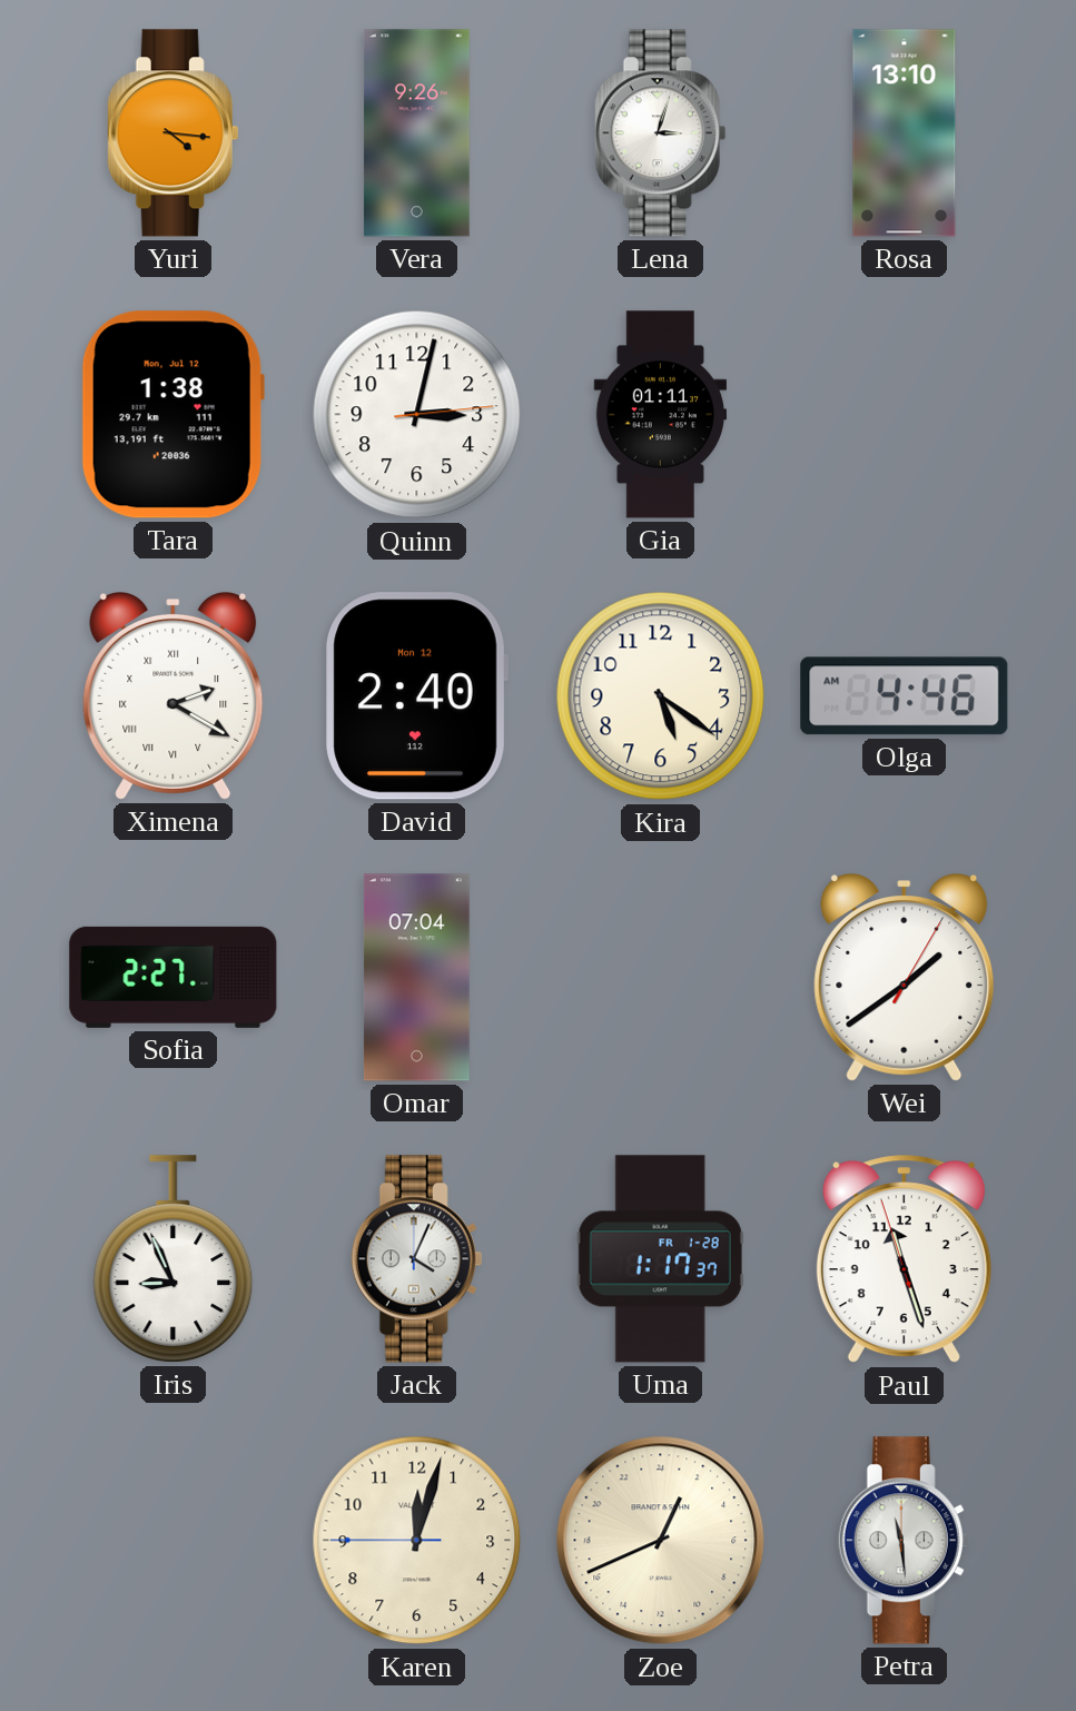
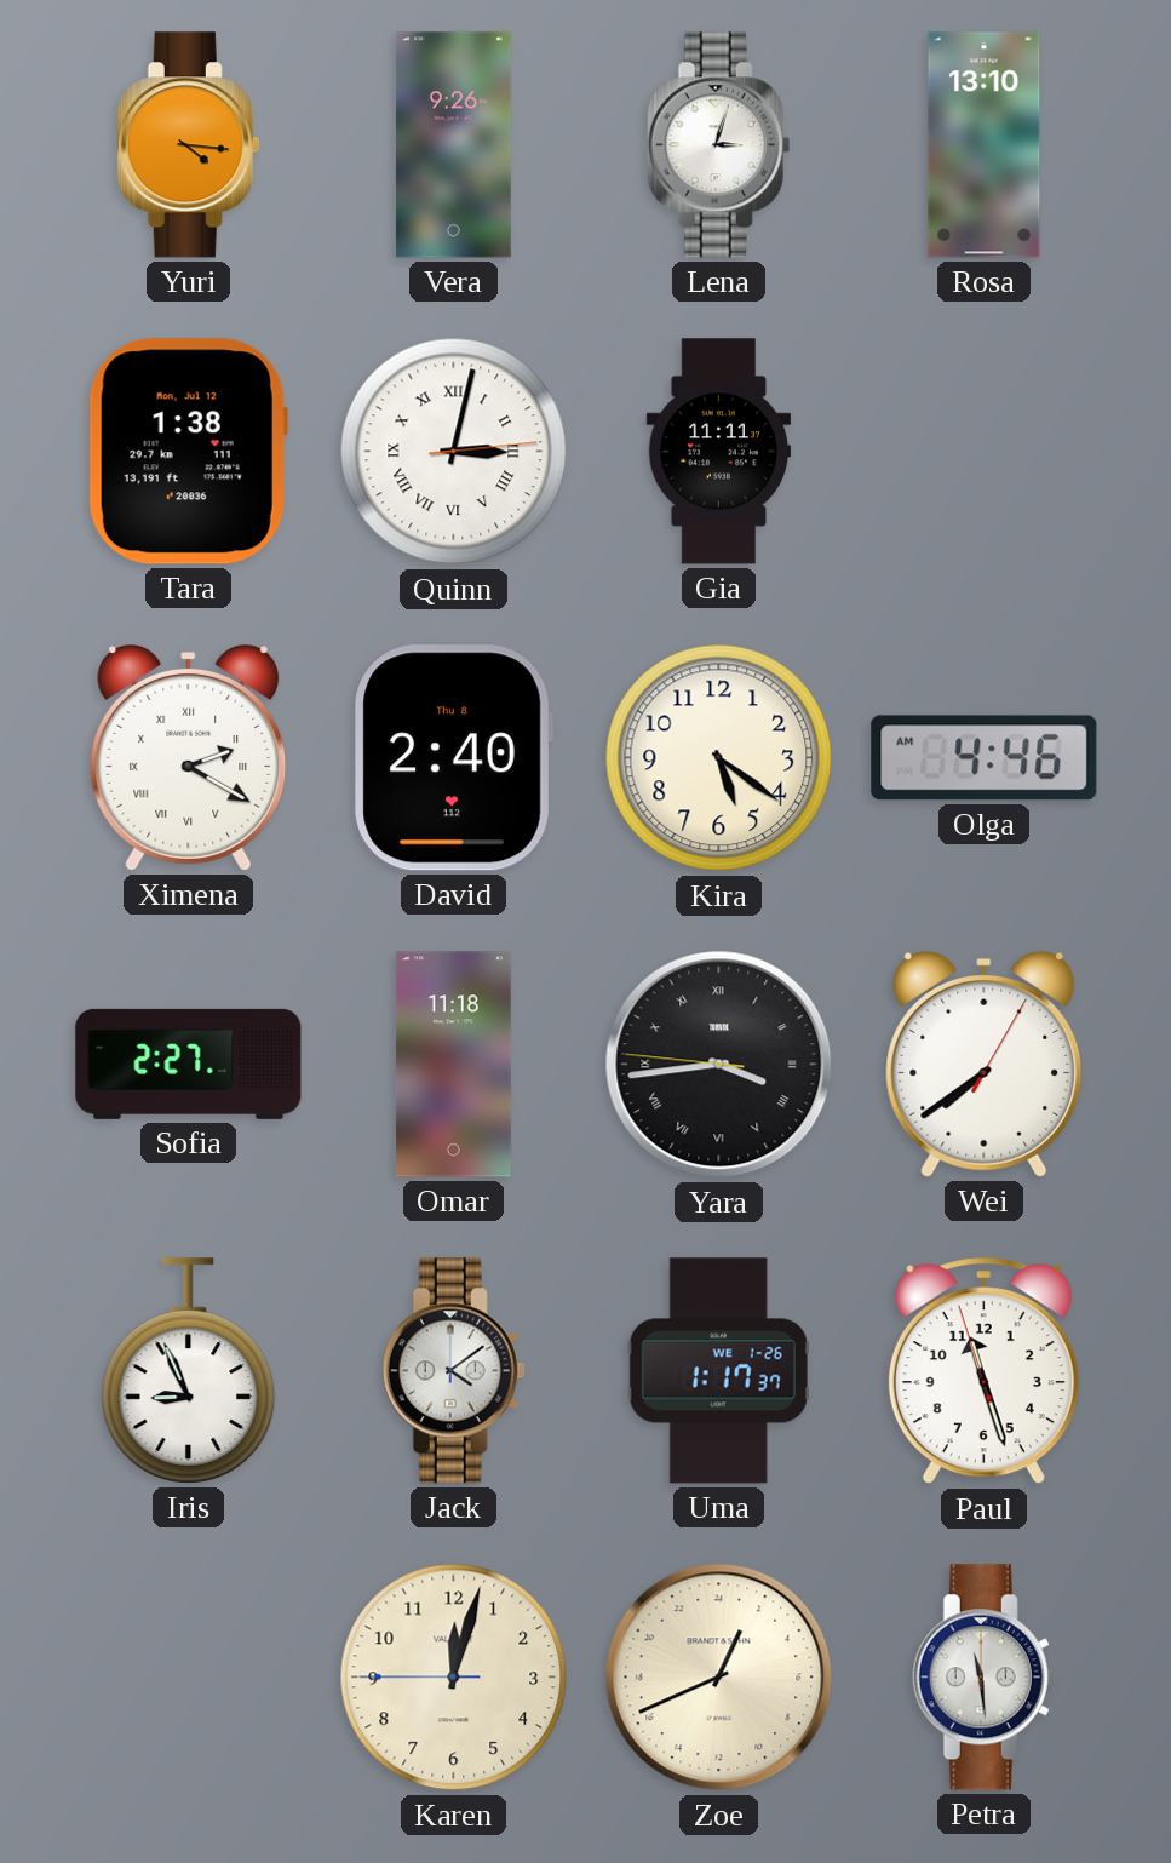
Quinn numerals: Arabic -> Roman (454, 452)
Gia: 01:11 -> 11:11 (719, 452)
David date: Mon 12 -> Thu 8 (453, 758)
Omar: 07:04 -> 11:18 (453, 1065)
Yara: none -> 3:43 (719, 1065)
Wei: 1:39 -> 7:39 (985, 1065)
Jack: 4:04 -> 4:09 (454, 1371)
Uma date: FR 1-28 -> WE 1-26 (718, 1371)
